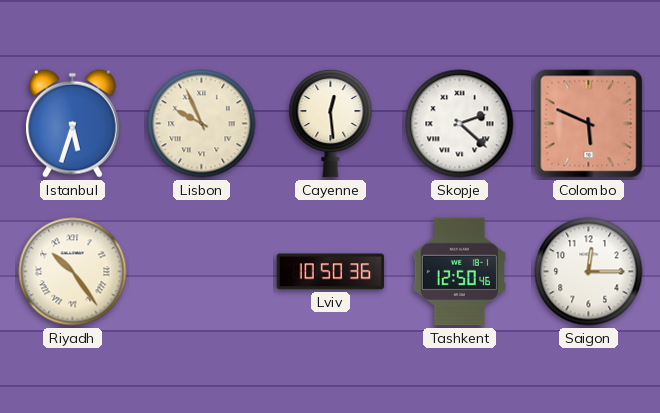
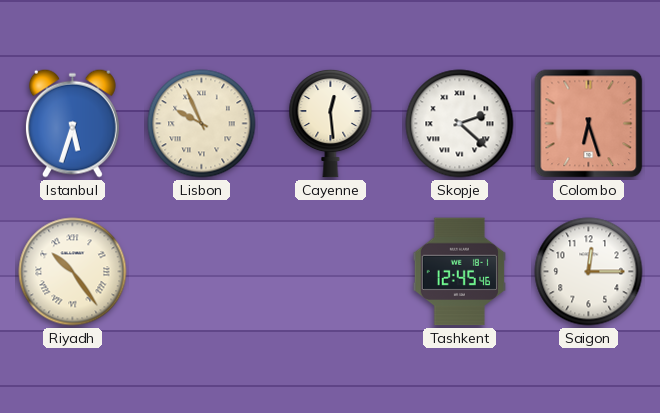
Colombo: 5:49 -> 6:27 (589, 124)
Lviv: 10:50 -> none (331, 272)
Tashkent: 12:50 -> 12:45 (459, 272)
